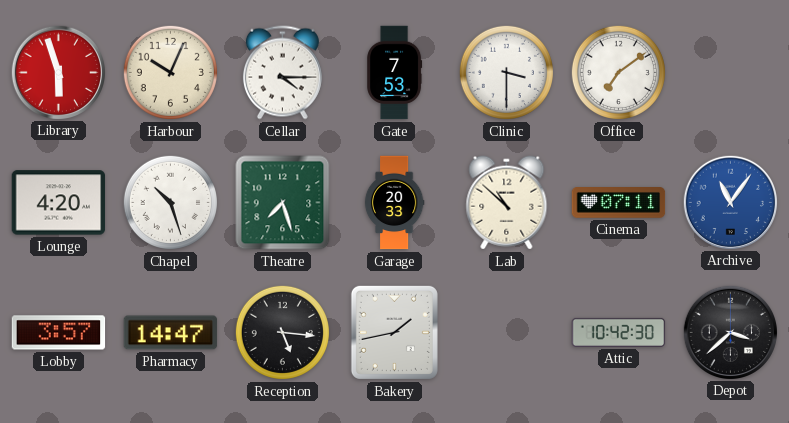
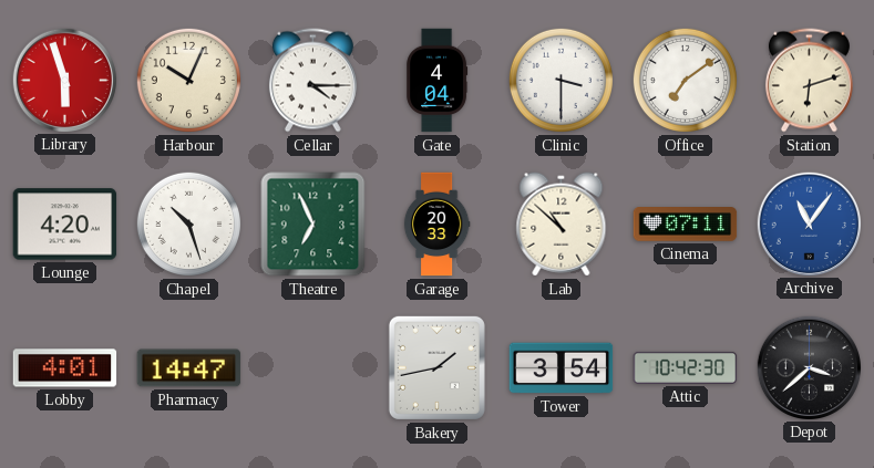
Gate: 7:53 -> 4:04 (438, 81)
Station: none -> 6:12 (809, 81)
Theatre: 7:27 -> 6:56 (313, 225)
Lobby: 3:57 -> 4:01 (65, 368)
Reception: 5:16 -> none (282, 332)
Tower: none -> 3:54 (562, 368)
